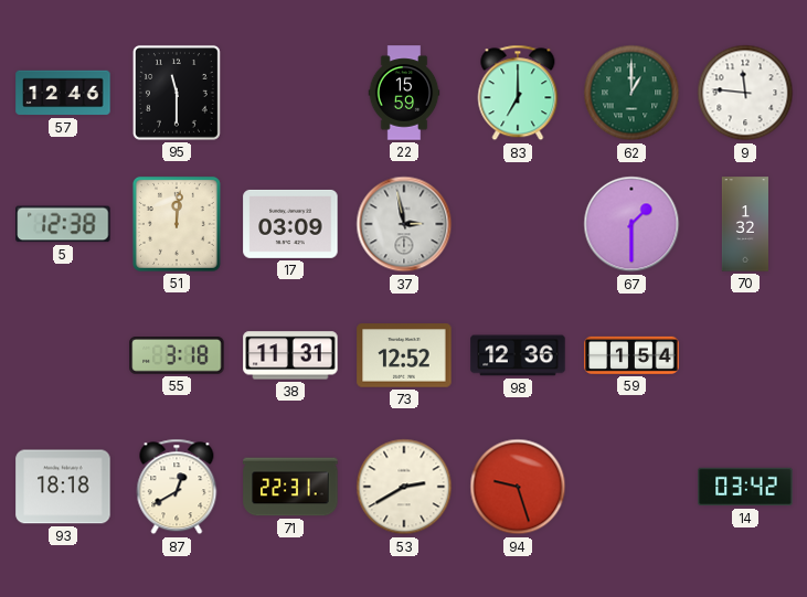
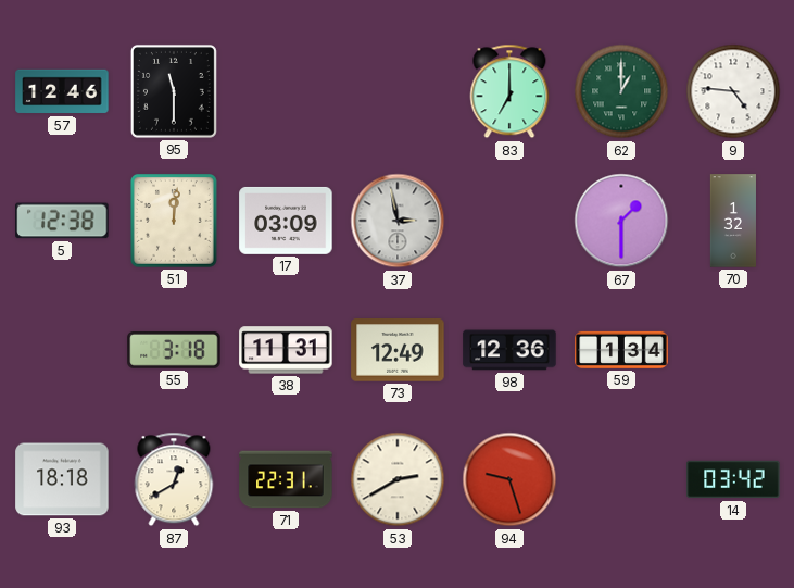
22: 15:59 -> none (404, 93)
9: 11:46 -> 4:46 (733, 91)
73: 12:52 -> 12:49 (398, 350)
59: 1:54 -> 1:34 (621, 350)
